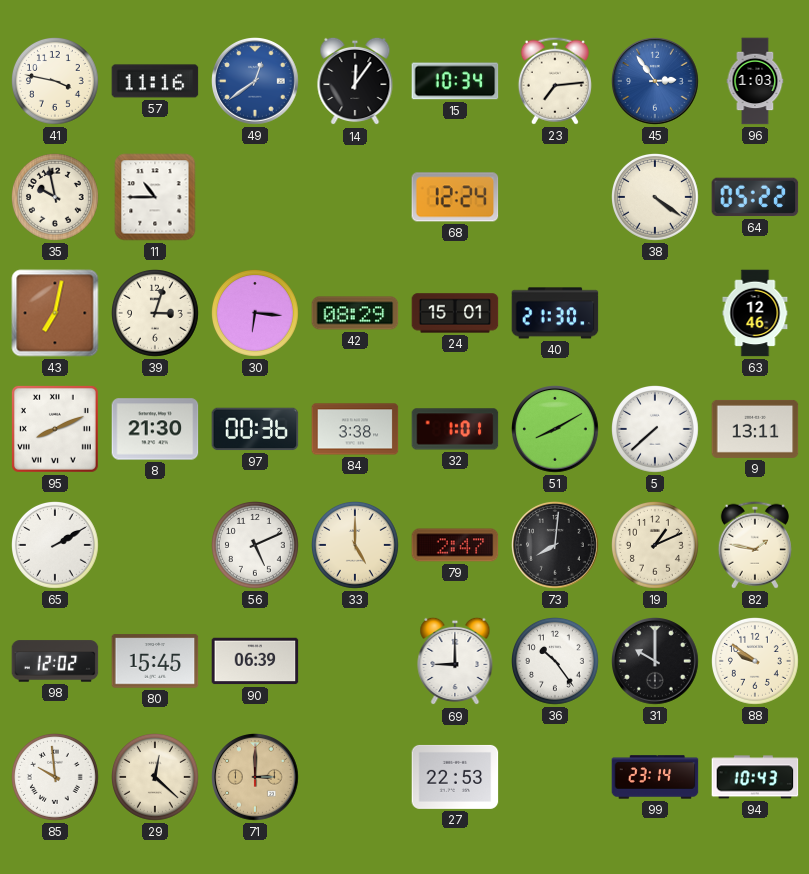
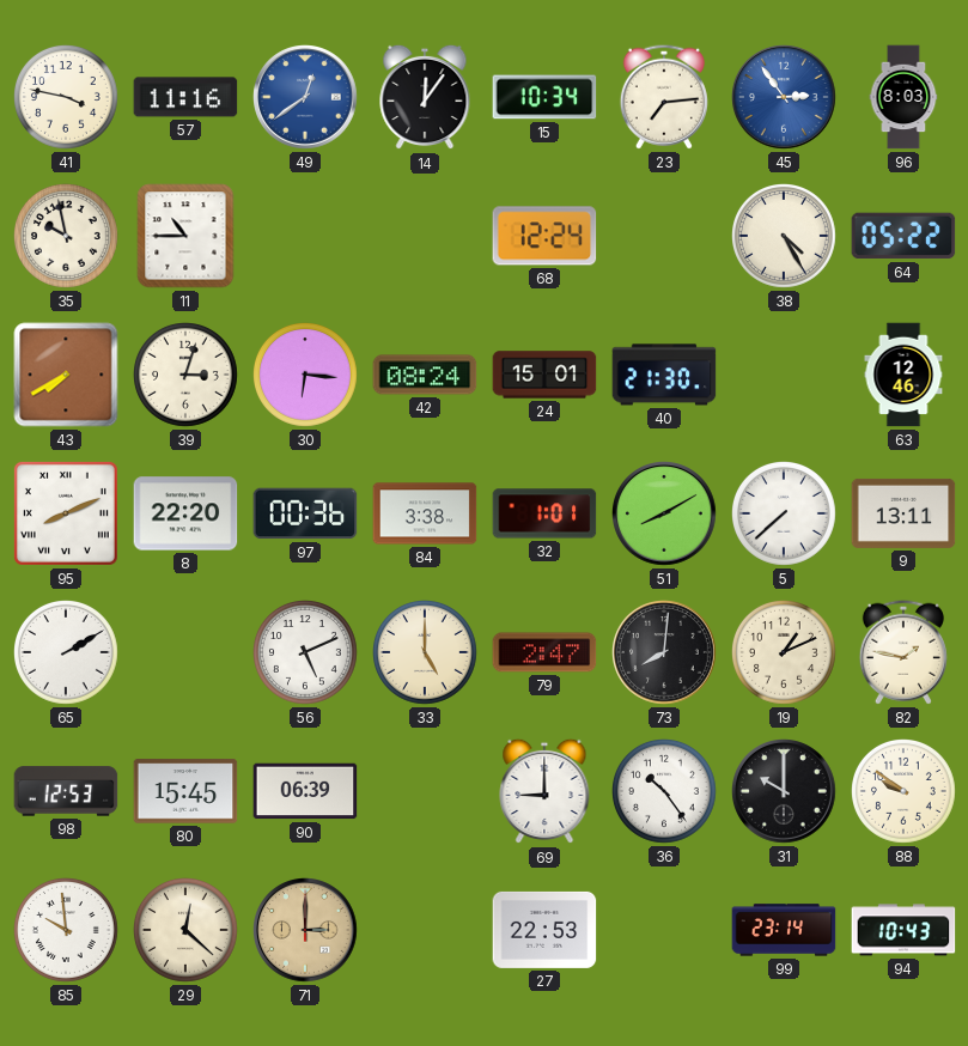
96: 1:03 -> 8:03 (903, 97)
38: 4:21 -> 4:25 (785, 237)
43: 7:02 -> 7:40 (66, 375)
42: 08:29 -> 08:24 (425, 375)
8: 21:30 -> 22:20 (185, 513)
98: 12:02 -> 12:53 (66, 791)
